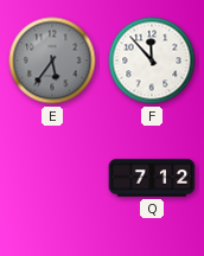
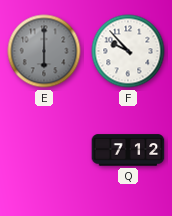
E: 5:36 -> 6:00 (44, 51)
F: 11:53 -> 9:53 (128, 51)
